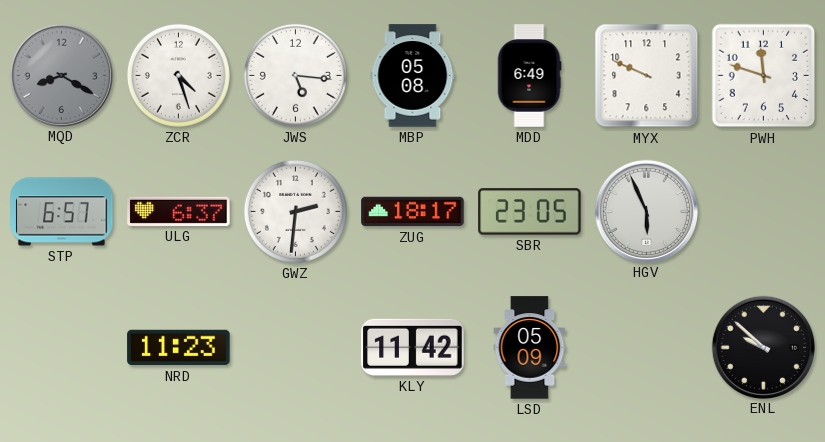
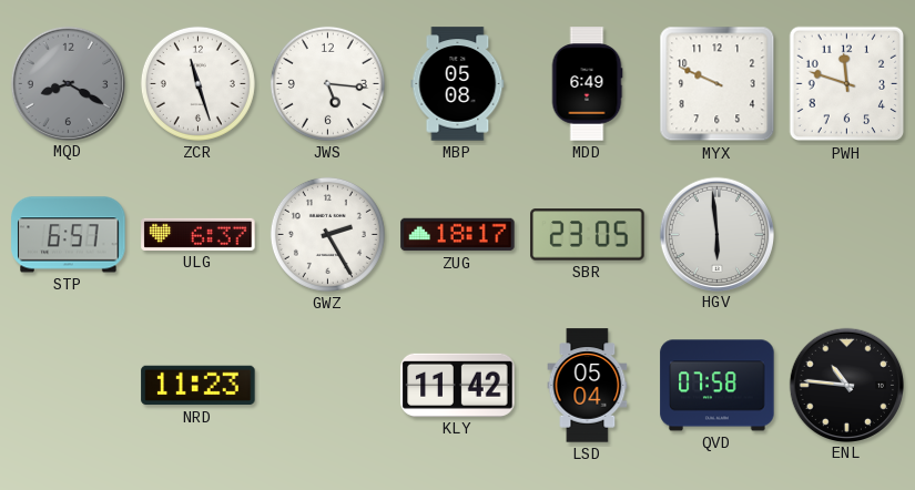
ZCR: 4:27 -> 11:27 (197, 83)
GWZ: 2:31 -> 2:25 (327, 234)
HGV: 5:56 -> 5:59 (716, 234)
LSD: 05:09 -> 05:04 (588, 386)
QVD: none -> 07:58 (718, 386)
ENL: 9:52 -> 10:46 (846, 385)
